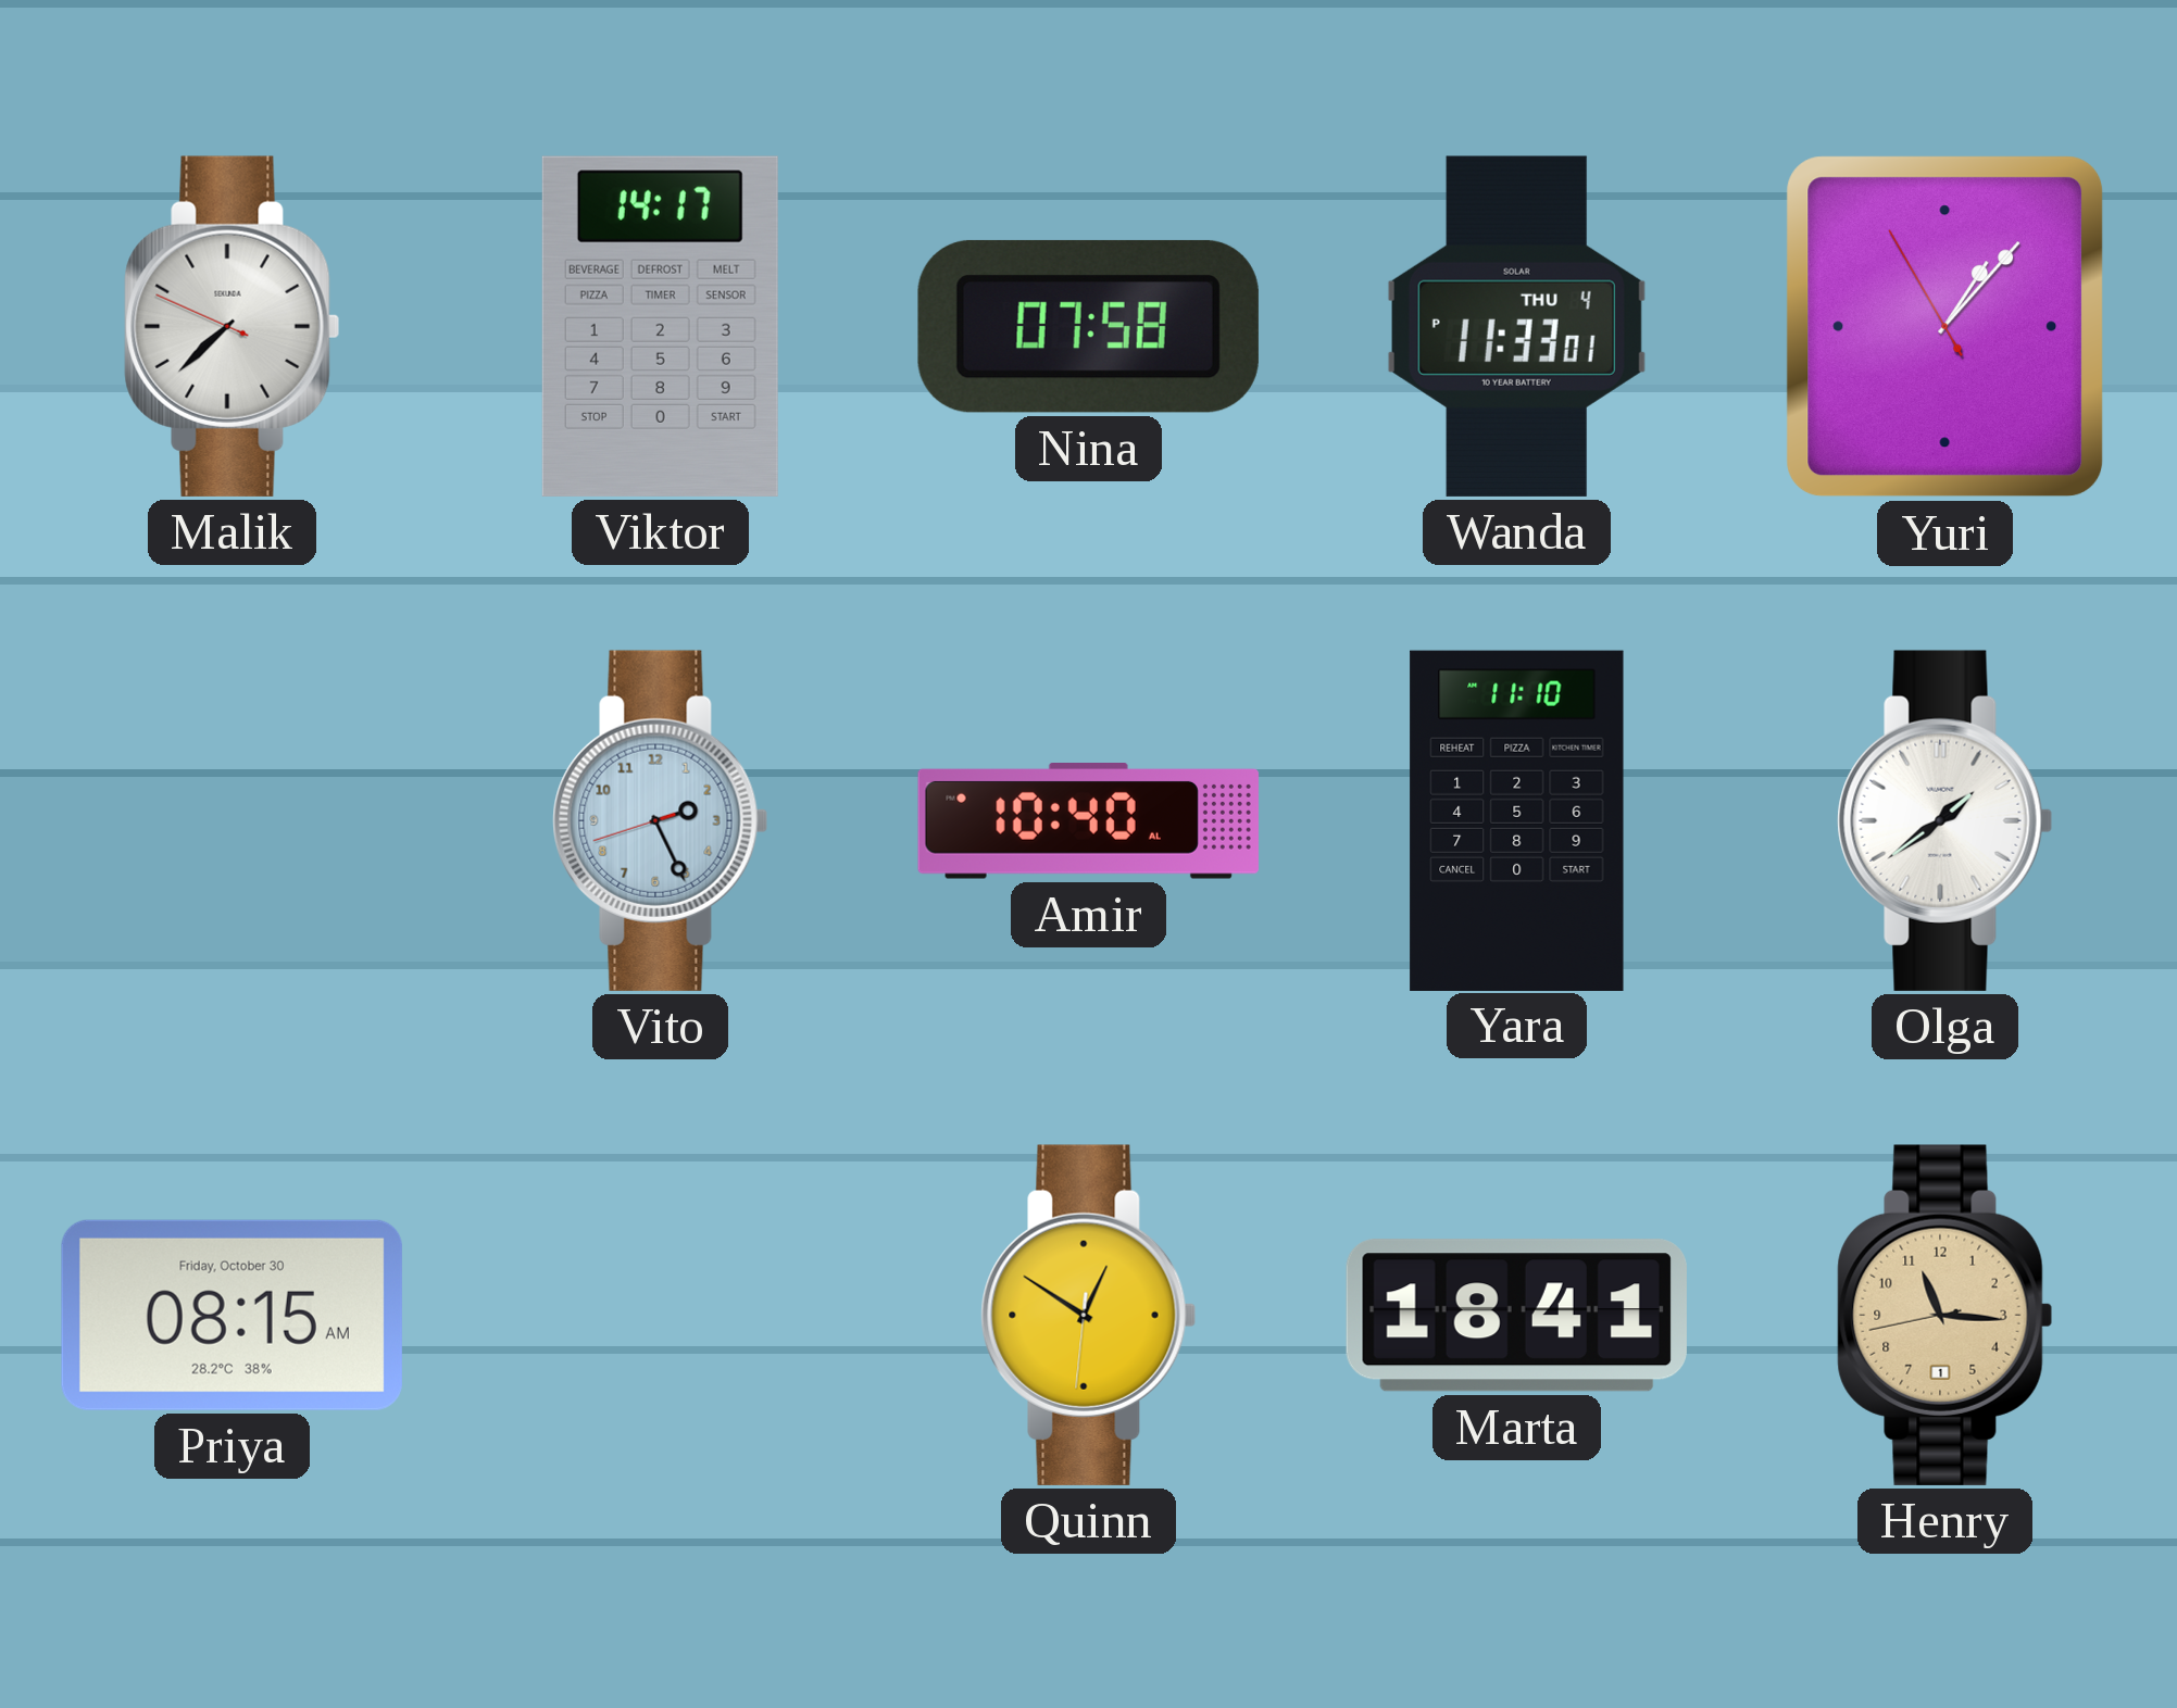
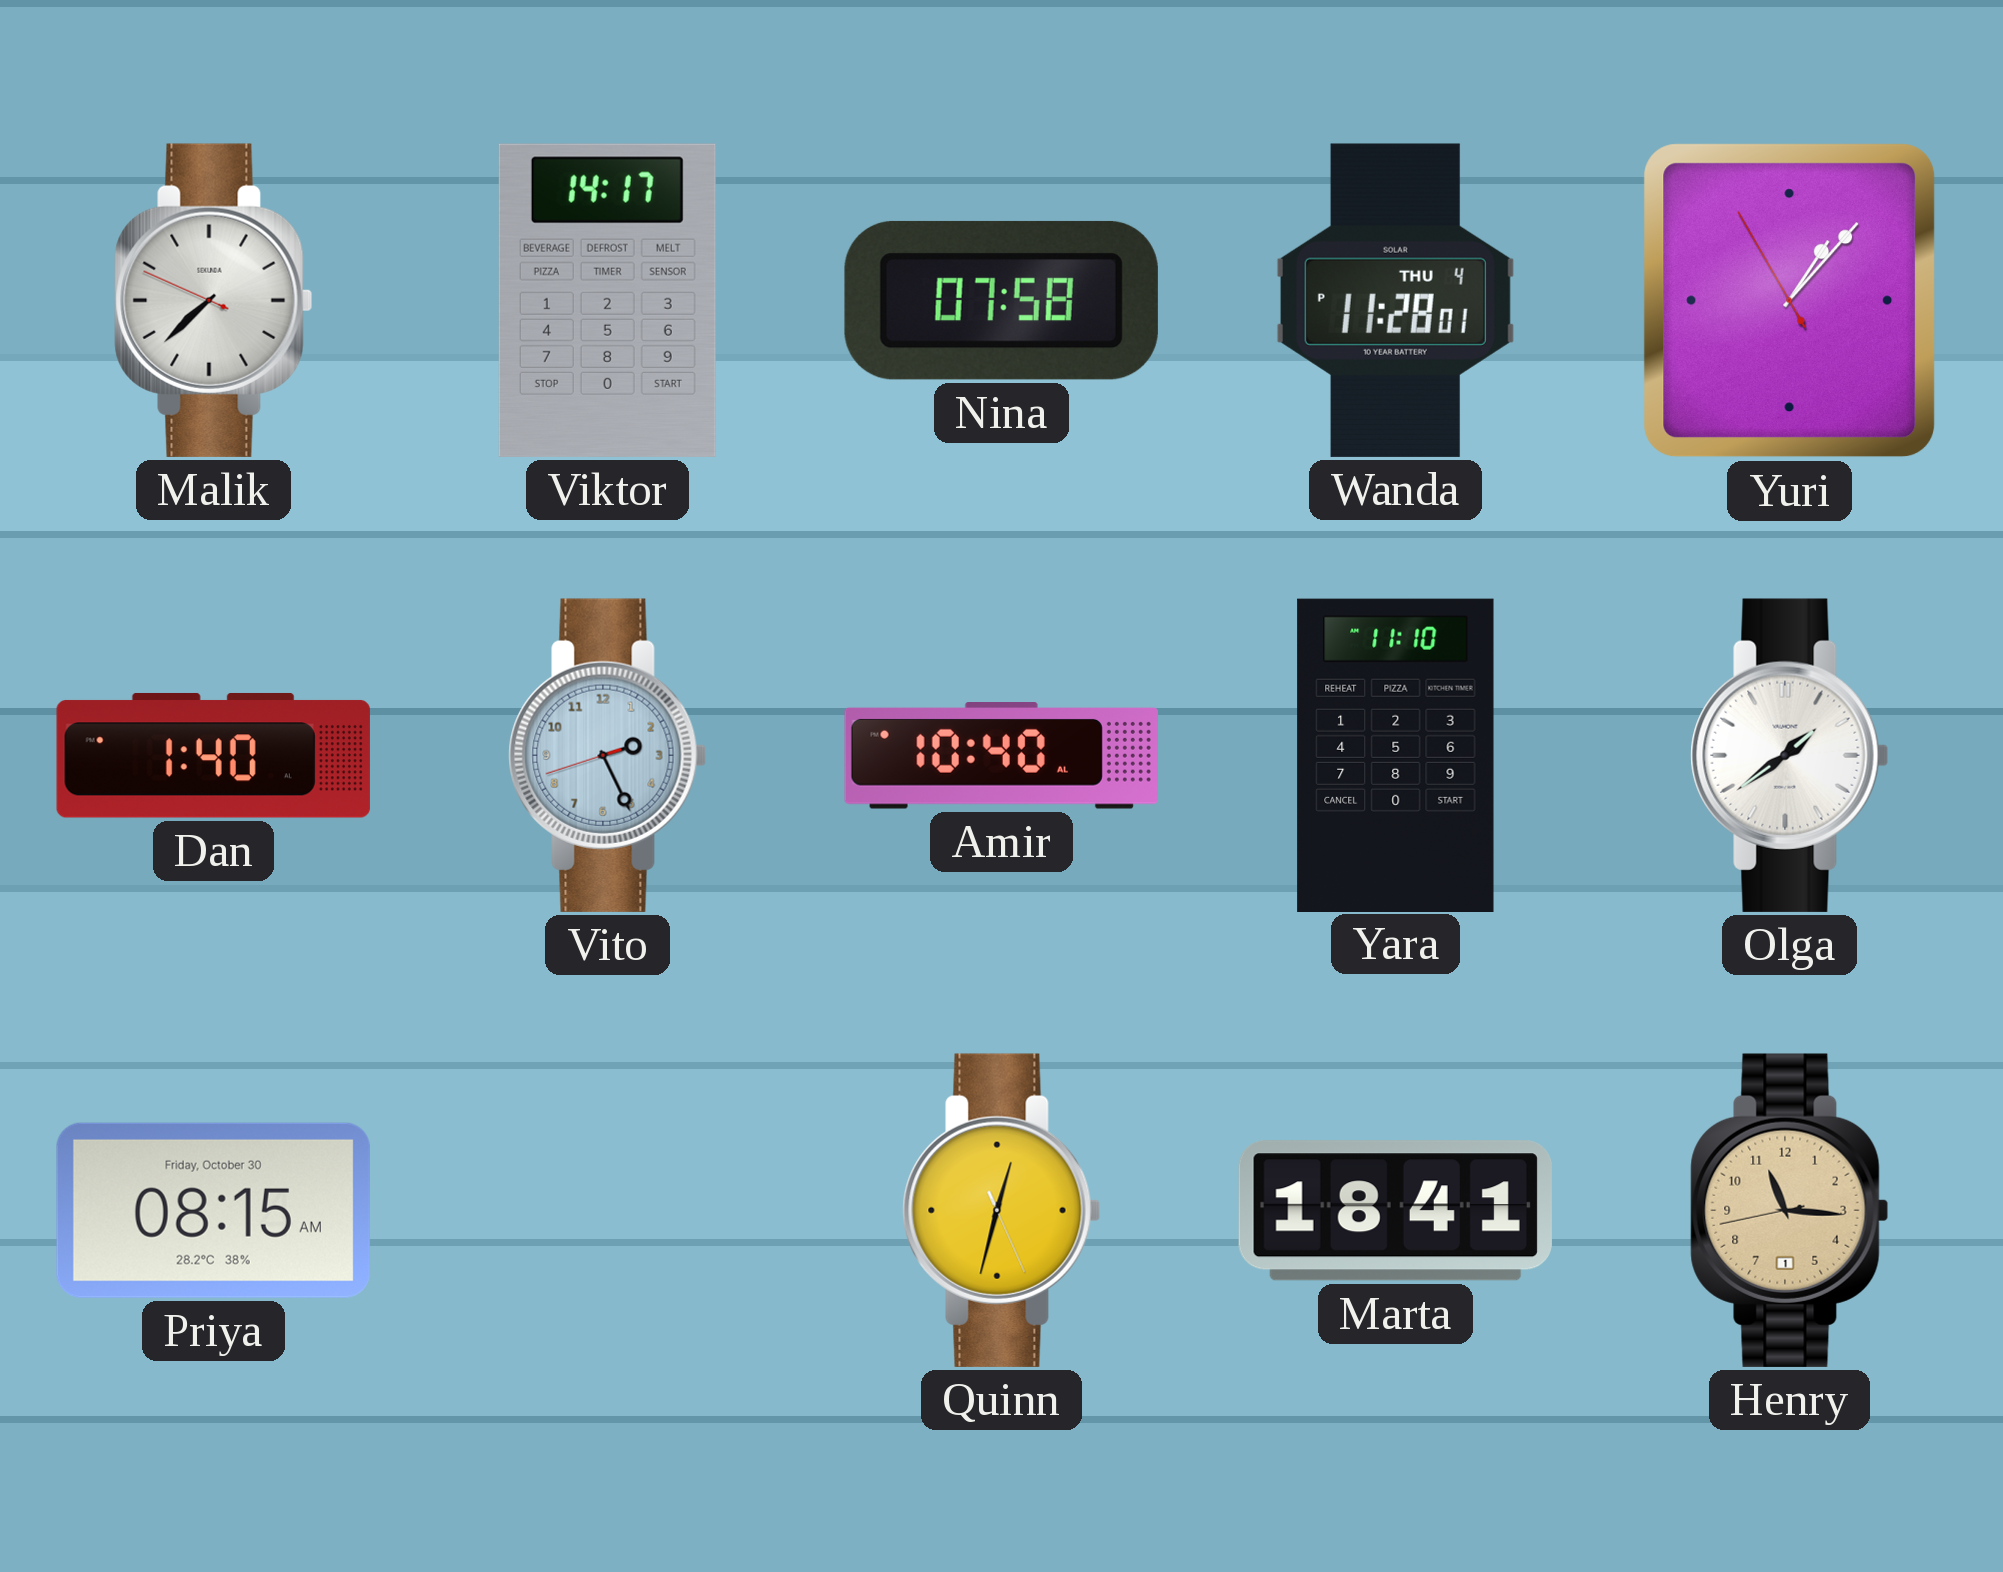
Wanda: 11:33 -> 11:28 (1395, 300)
Dan: none -> 1:40 (213, 755)
Quinn: 12:50 -> 12:32 (1002, 1210)
